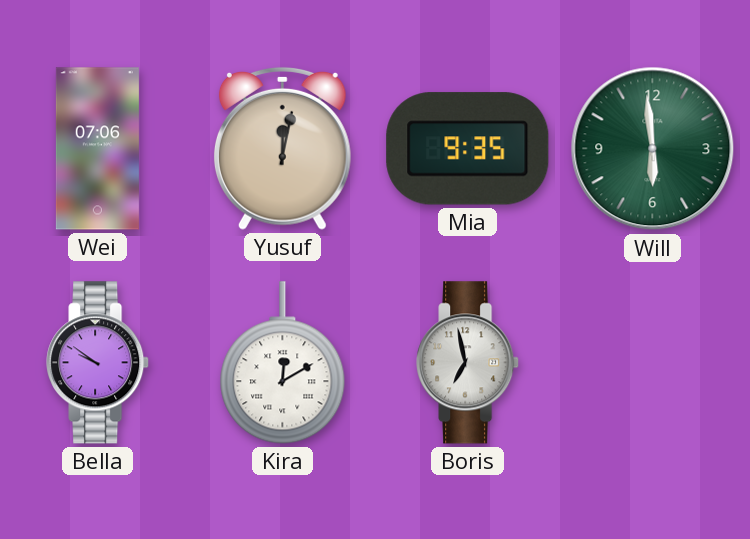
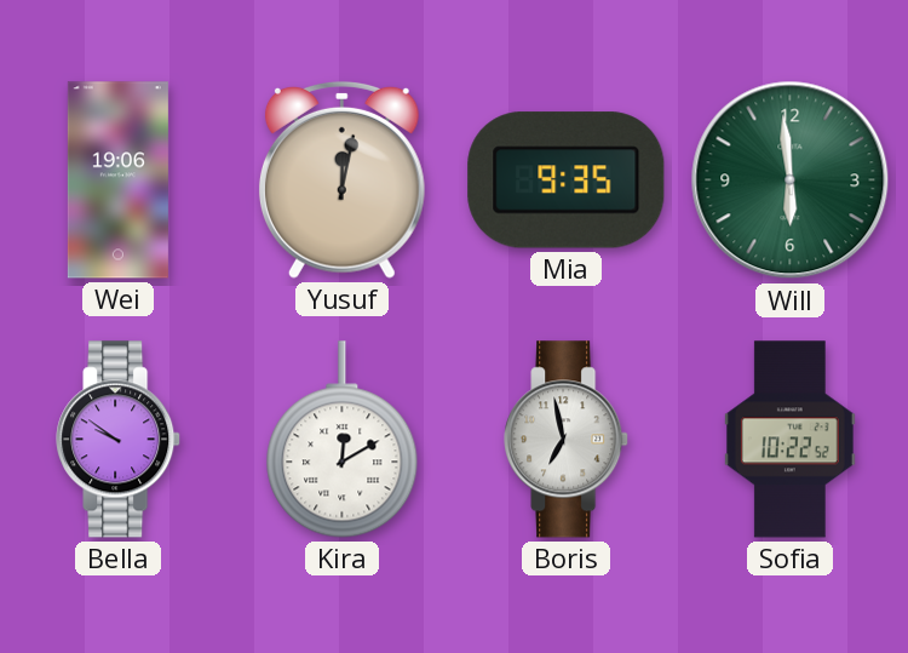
Wei: 07:06 -> 19:06 (117, 181)
Sofia: none -> 10:22 (789, 440)
